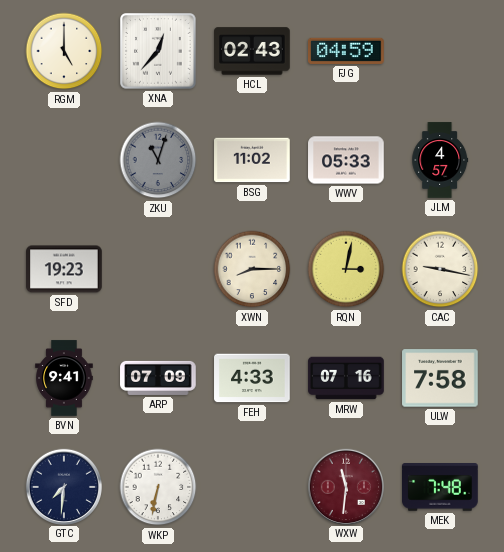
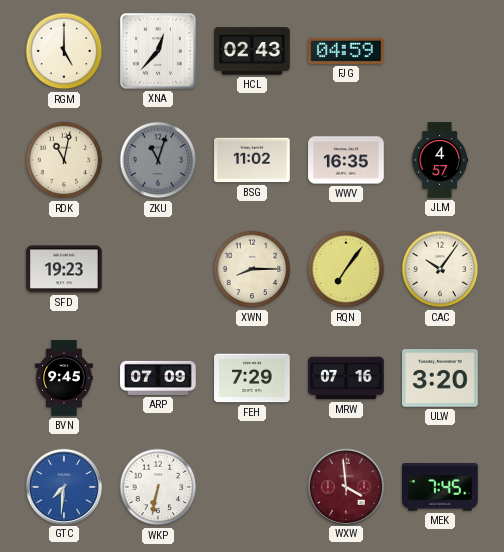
RDK: none -> 11:02 (64, 160)
WWV: 05:33 -> 16:35 (346, 160)
RQN: 3:02 -> 7:06 (346, 269)
CAC: 9:17 -> 10:06 (440, 269)
BVN: 9:41 -> 9:45 (64, 378)
FEH: 4:33 -> 7:29 (252, 378)
ULW: 7:58 -> 3:20 (440, 378)
GTC dial: navy -> blue (63, 486)
WXW: 11:31 -> 3:59 (345, 486)
MEK: 7:48 -> 7:45 (440, 488)
